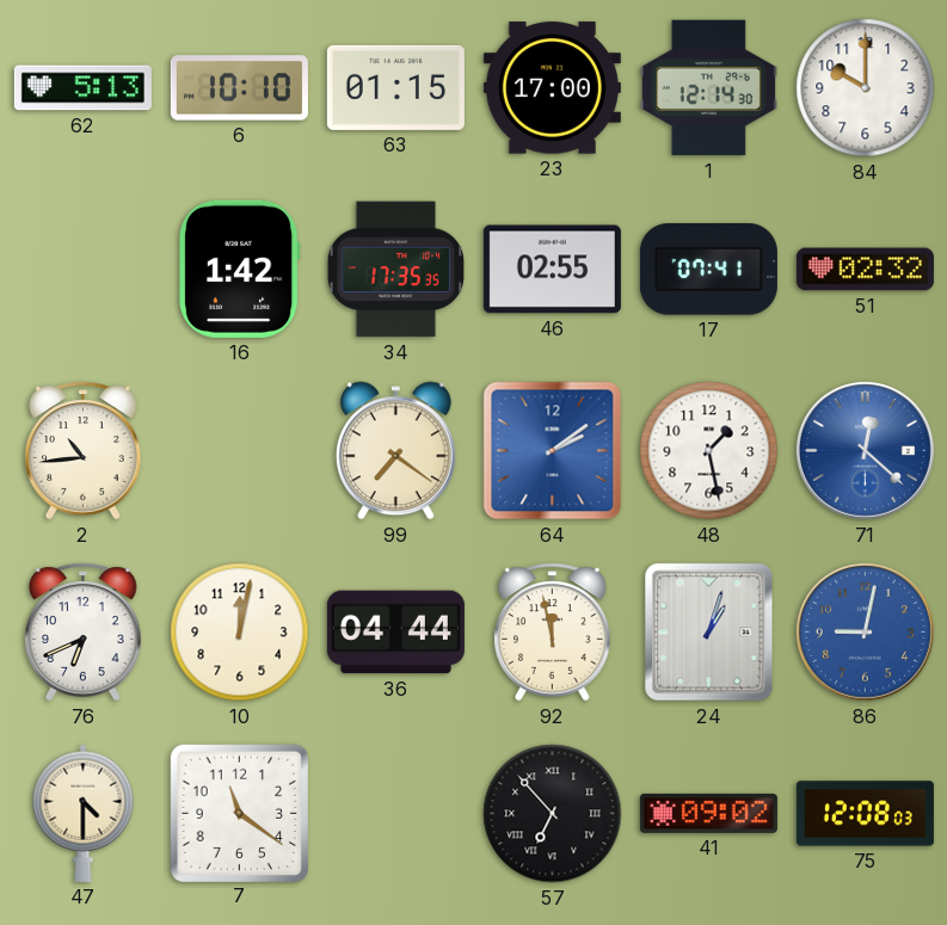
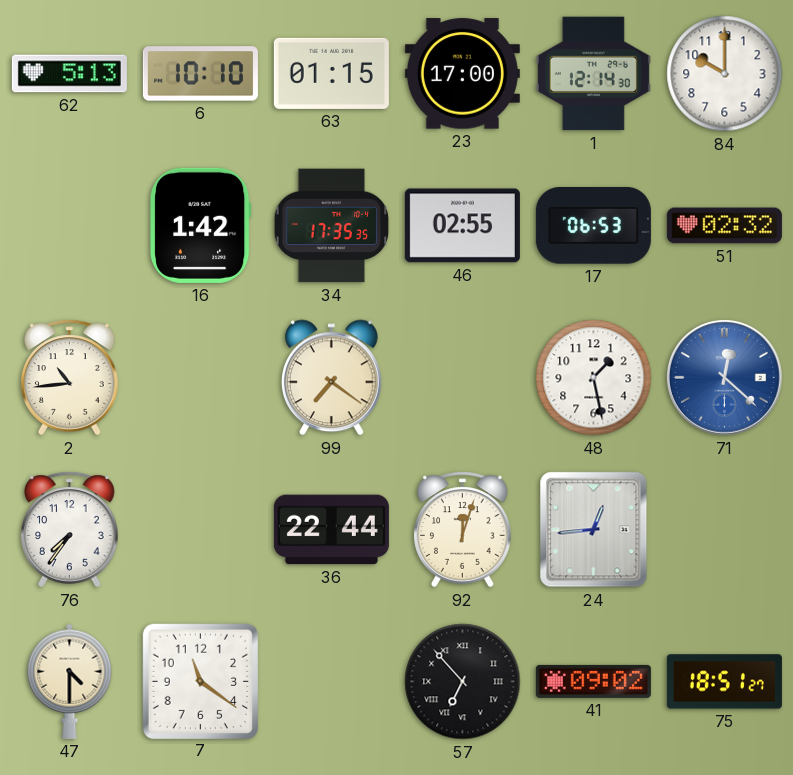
17: 07:41 -> 06:53 (593, 226)
64: 2:09 -> none (553, 451)
76: 6:41 -> 7:36 (70, 530)
10: 12:02 -> none (240, 633)
36: 04:44 -> 22:44 (331, 530)
92: 11:58 -> 12:03 (463, 530)
24: 1:03 -> 12:44 (594, 530)
86: 9:02 -> none (865, 631)
75: 12:08 -> 18:51 (724, 682)
